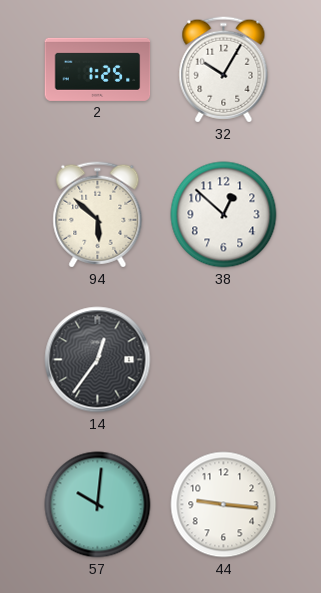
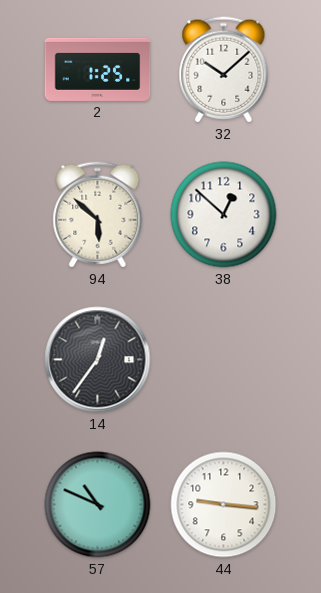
32: 10:05 -> 10:08 (224, 70)
57: 10:01 -> 10:49 (98, 505)
